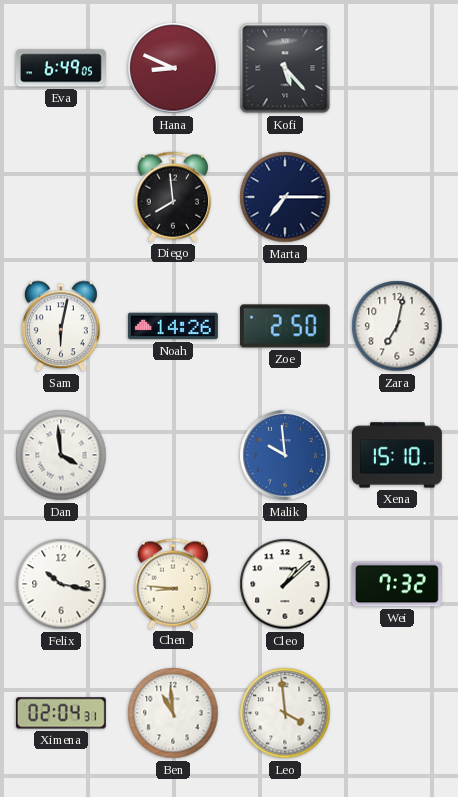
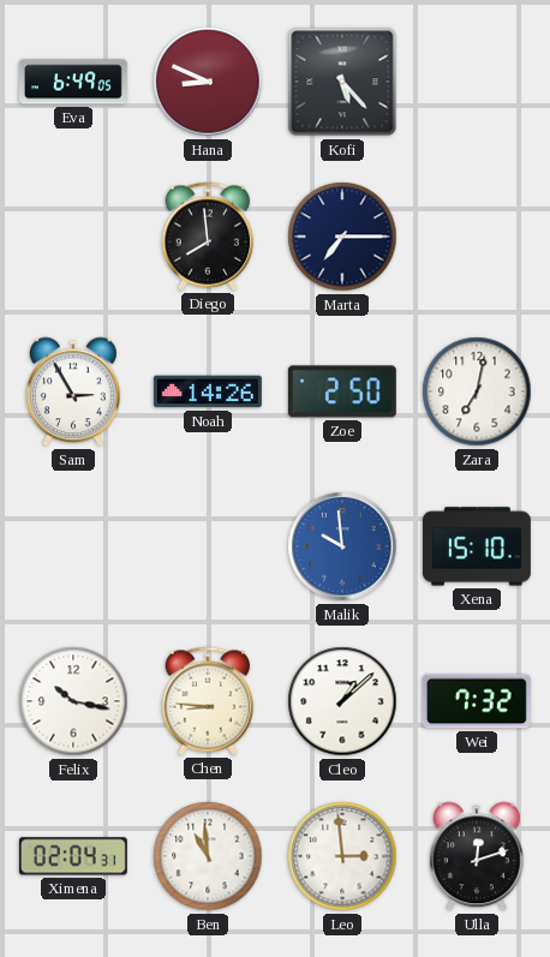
Sam: 6:02 -> 2:55 (73, 391)
Dan: 3:59 -> none (61, 455)
Leo: 3:59 -> 2:59 (342, 856)
Ulla: none -> 12:12 (477, 856)
